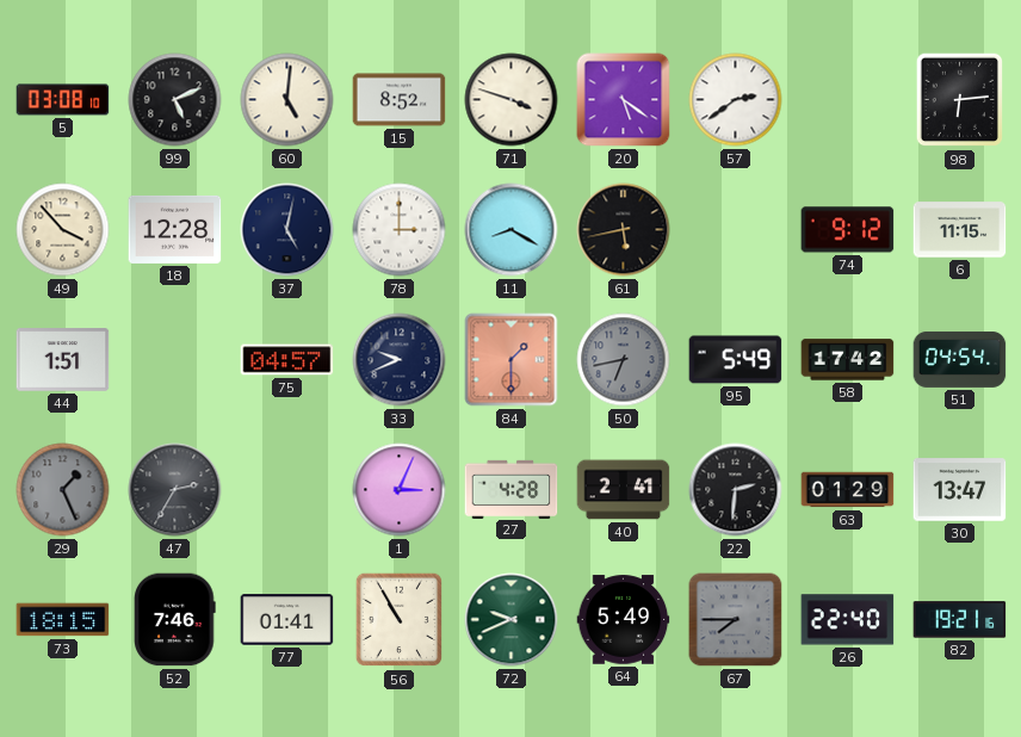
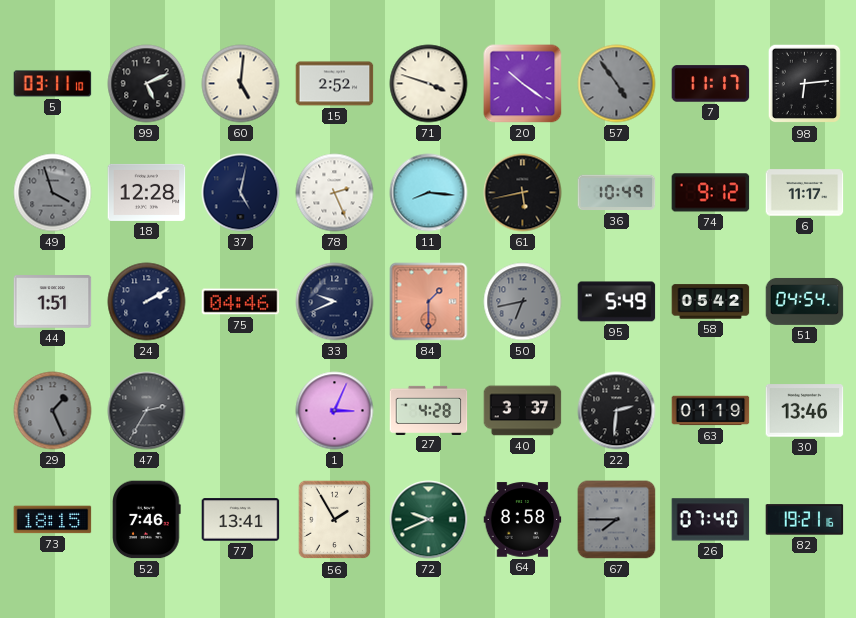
5: 03:08 -> 03:11 (53, 84)
15: 8:52 -> 2:52 (335, 84)
20: 5:21 -> 10:21 (523, 84)
57: 2:39 -> 4:54 (617, 84)
57 dial: white -> grey (617, 84)
7: none -> 11:17 (711, 84)
49: 3:53 -> 3:57 (53, 193)
49 dial: cream -> grey (53, 193)
78: 3:00 -> 2:26 (335, 193)
11: 8:20 -> 8:16 (429, 193)
36: none -> 10:49 (617, 193)
6: 11:15 -> 11:17 (805, 193)
24: none -> 2:10 (147, 302)
75: 04:57 -> 04:46 (241, 302)
58: 17:42 -> 05:42 (711, 302)
40: 2:41 -> 3:37 (523, 411)
63: 01:29 -> 01:19 (711, 411)
30: 13:47 -> 13:46 (805, 411)
77: 01:41 -> 13:41 (241, 520)
56: 10:55 -> 1:55 (335, 520)
64: 5:49 -> 8:58 (523, 520)
26: 22:40 -> 07:40 (711, 520)
